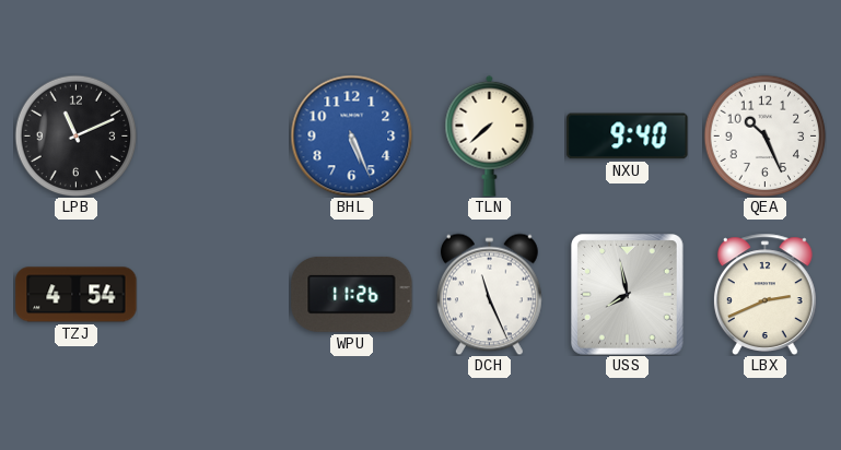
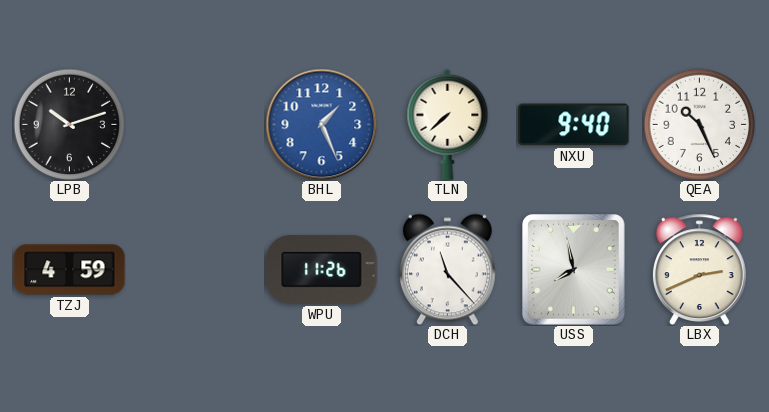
LPB: 11:11 -> 10:12 (69, 124)
BHL: 5:26 -> 1:26 (321, 124)
TZJ: 4:54 -> 4:59 (70, 270)
DCH: 11:26 -> 11:23 (447, 269)
